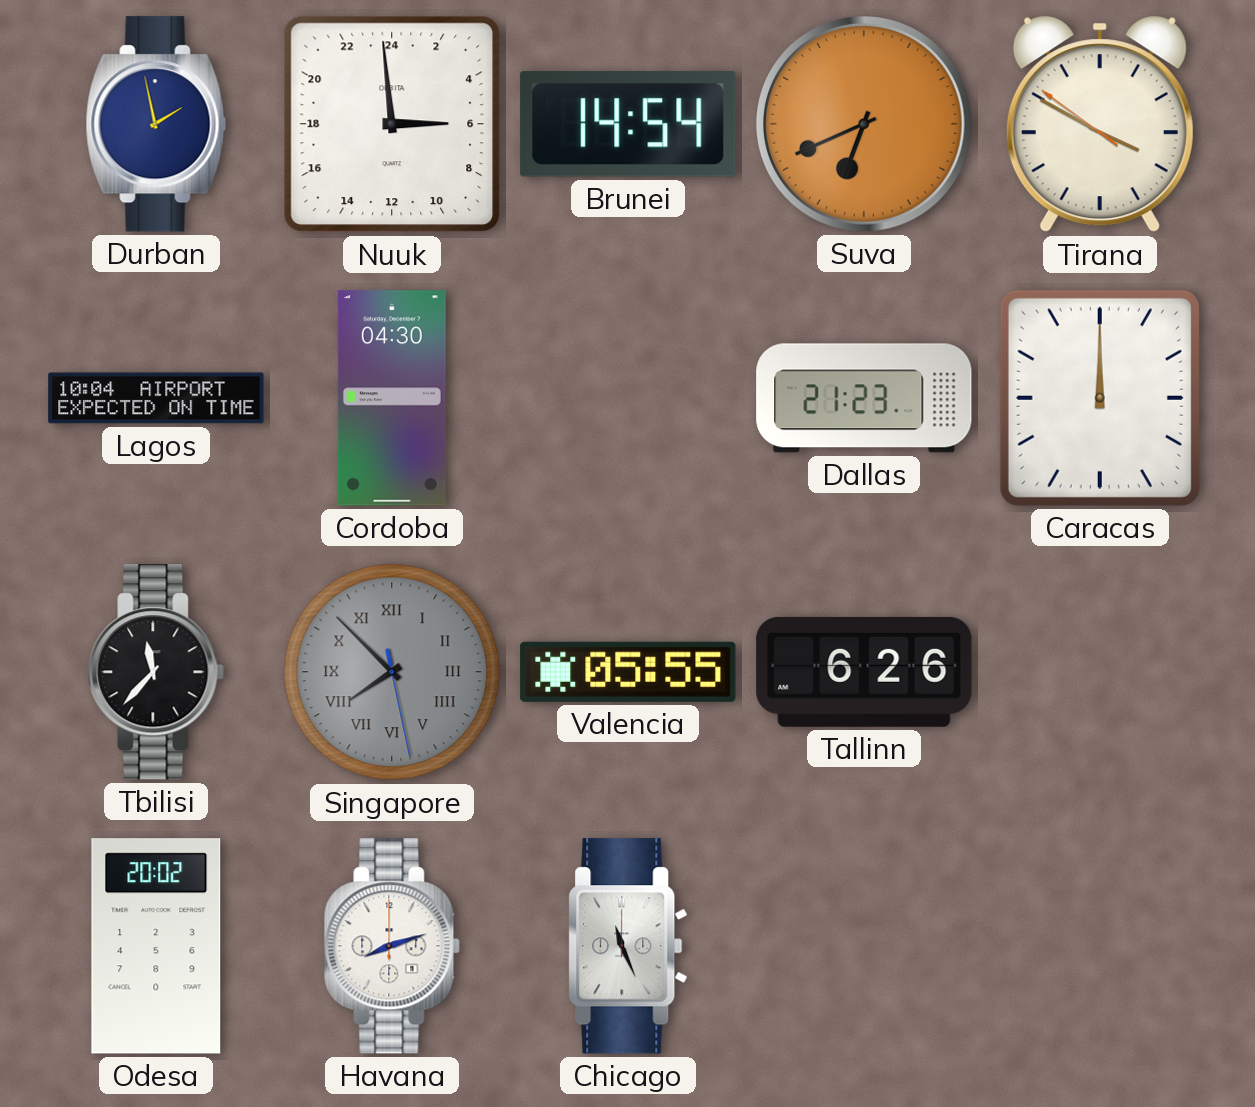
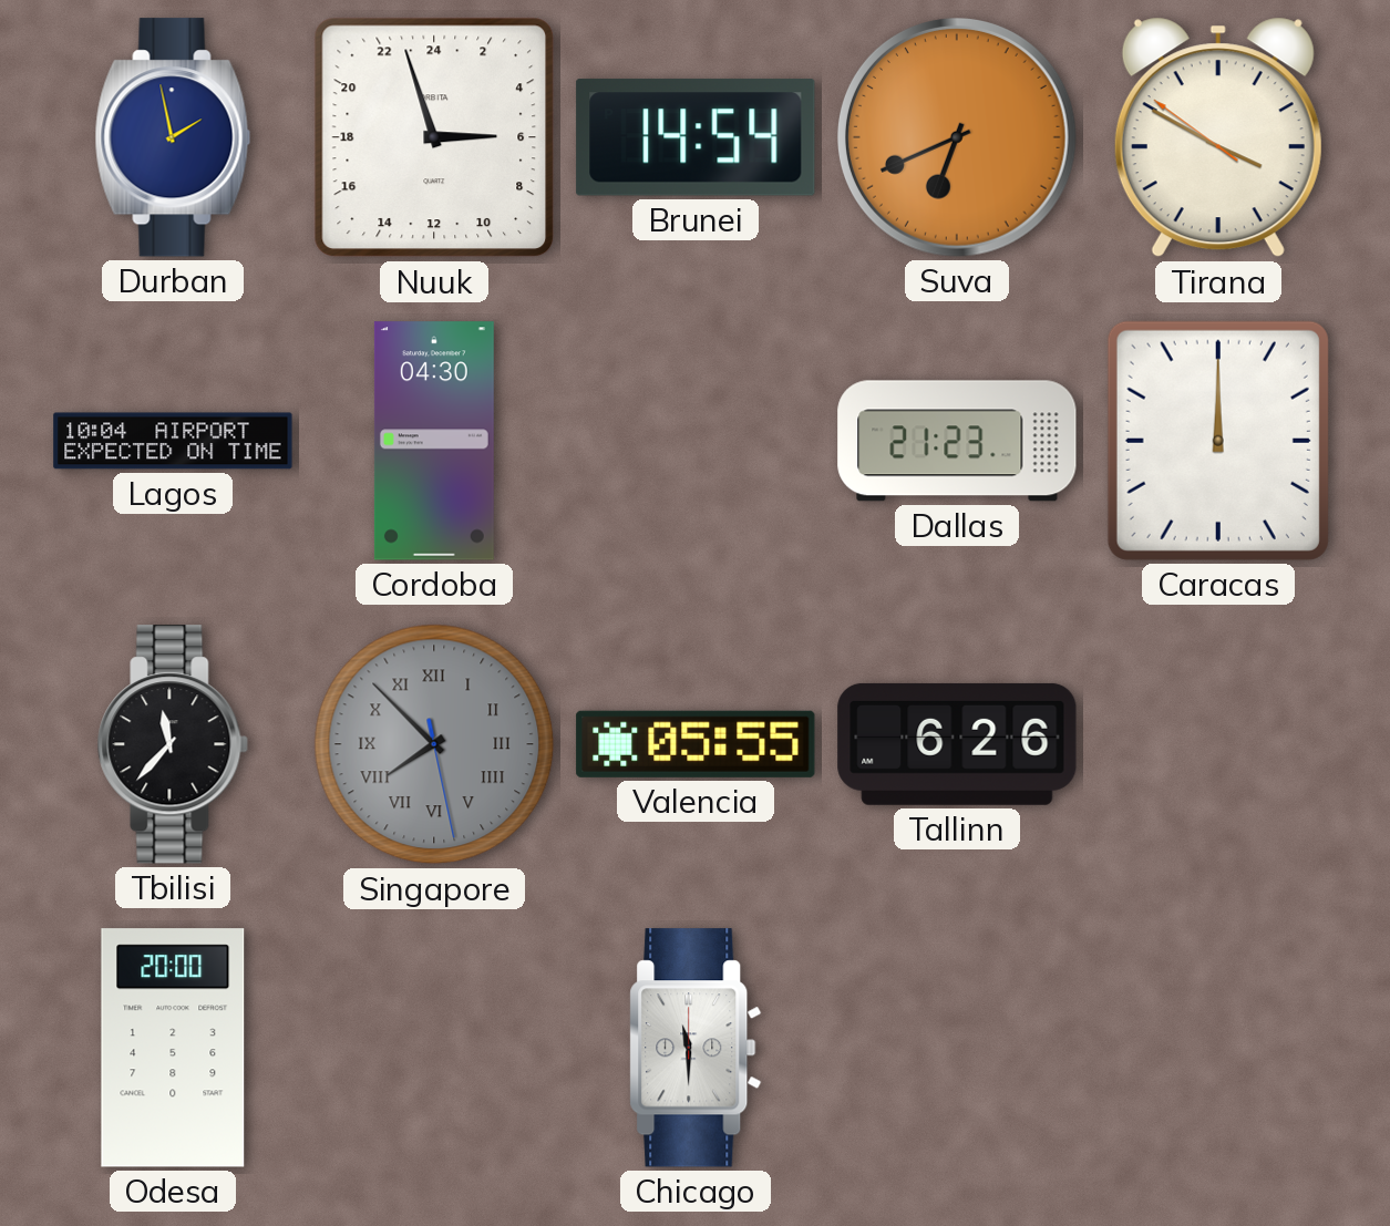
Nuuk: 5:59 -> 5:57 (434, 137)
Odesa: 20:02 -> 20:00 (173, 1048)
Havana: 8:12 -> none (392, 946)
Chicago: 11:26 -> 11:30 (696, 1048)
